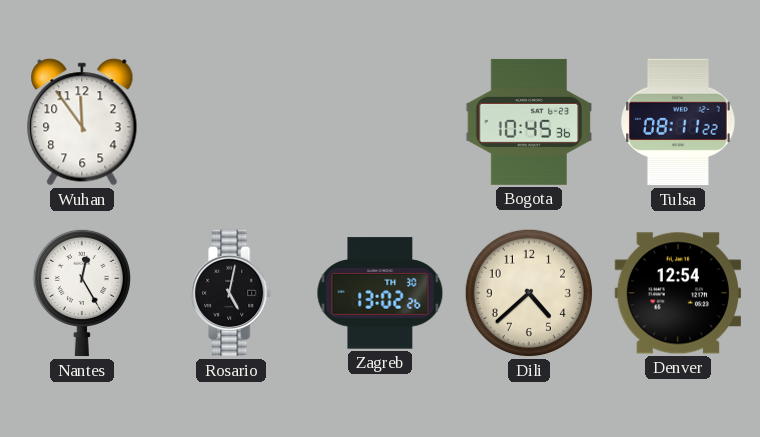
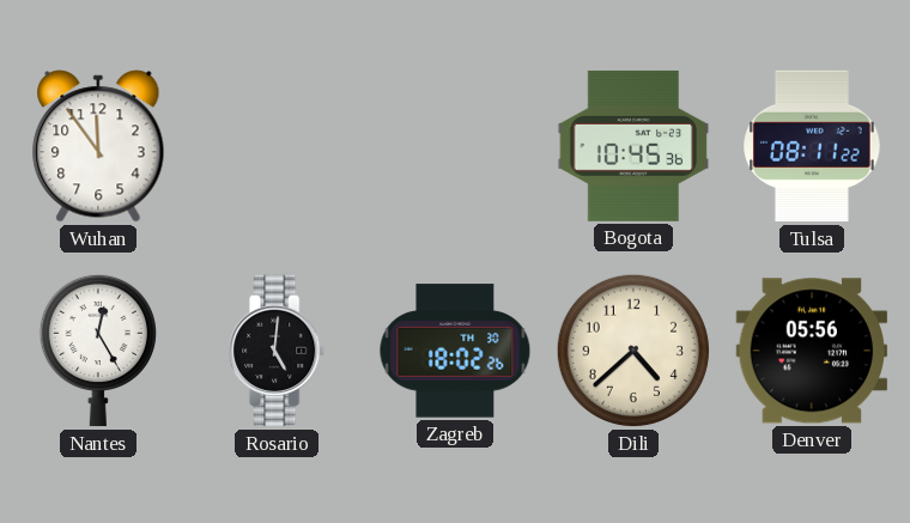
Rosario: 5:02 -> 5:01 (278, 351)
Zagreb: 13:02 -> 18:02 (455, 351)
Denver: 12:54 -> 05:56 (812, 351)
